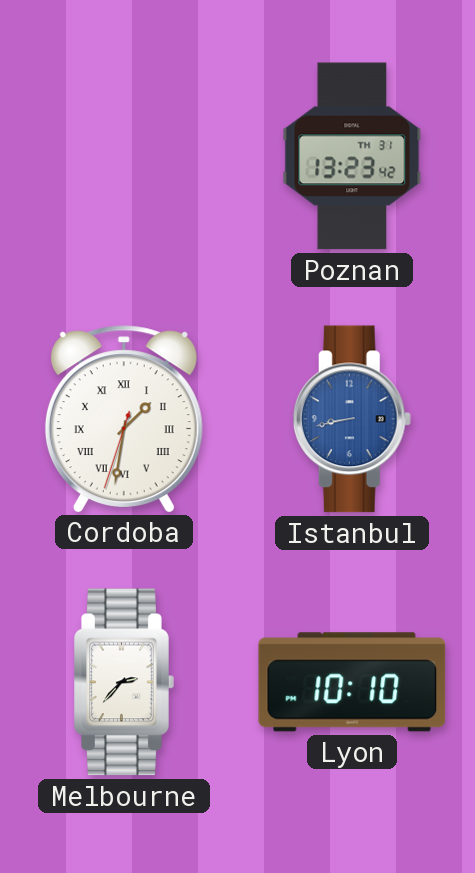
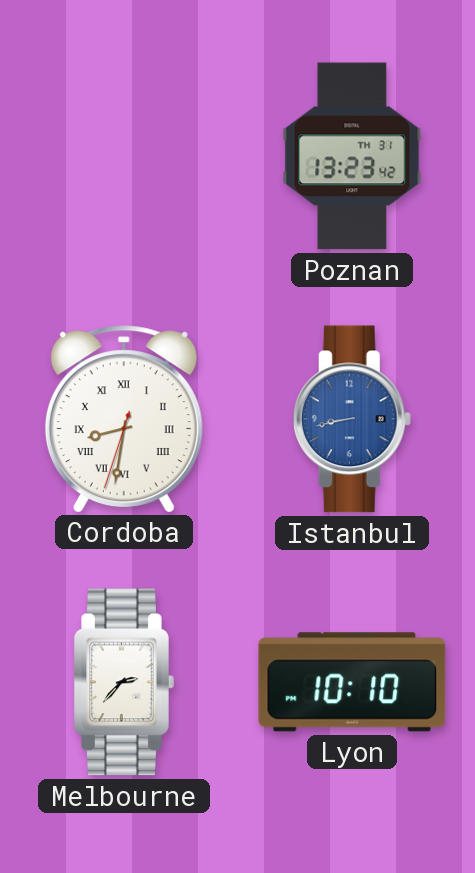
Cordoba: 1:31 -> 8:31 (124, 419)
